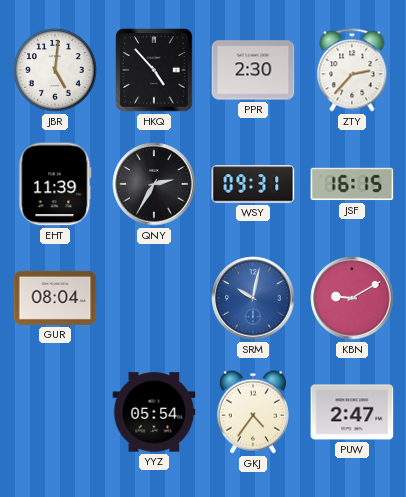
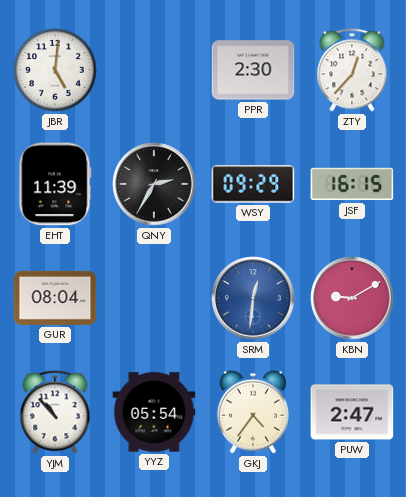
HKQ: 4:53 -> none (154, 70)
ZTY: 2:37 -> 12:37 (352, 70)
WSY: 09:31 -> 09:29 (253, 184)
SRM: 10:02 -> 12:31 (253, 298)
YJM: none -> 10:53 (55, 412)
